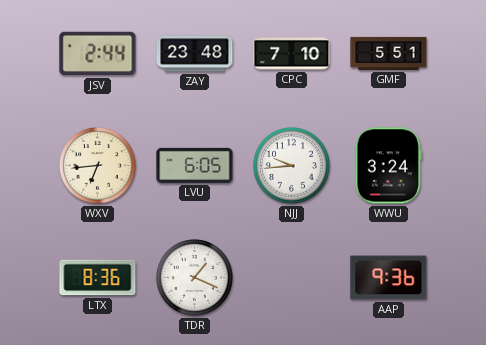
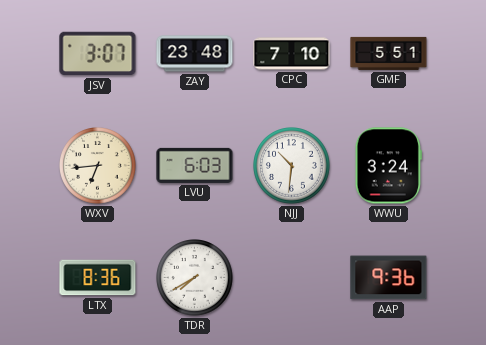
JSV: 2:44 -> 3:07 (98, 54)
LVU: 6:05 -> 6:03 (195, 165)
NJJ: 9:44 -> 10:31 (292, 166)
TDR: 1:19 -> 7:40 (195, 278)
